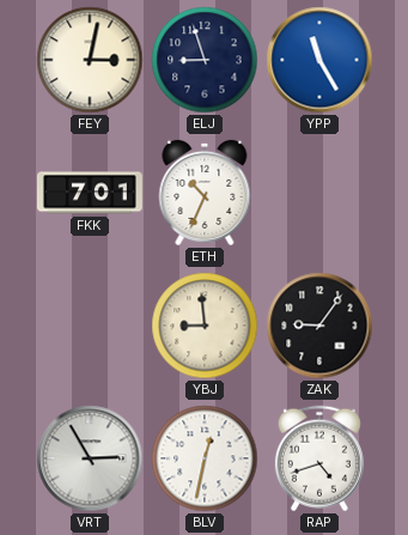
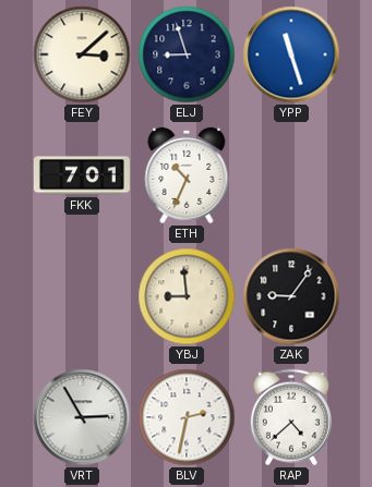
FEY: 3:02 -> 3:08 (82, 54)
YPP: 11:25 -> 11:27 (291, 54)
BLV: 12:32 -> 2:32 (187, 417)
RAP: 4:42 -> 4:38 (291, 417)
